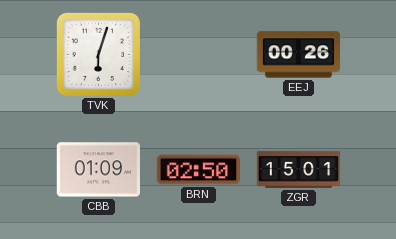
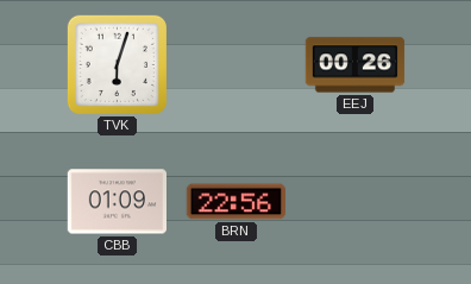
BRN: 02:50 -> 22:56 (235, 202)
ZGR: 15:01 -> none (299, 170)
